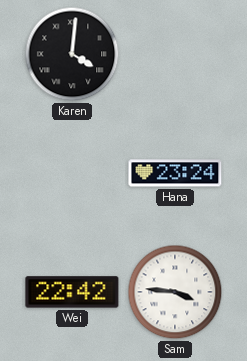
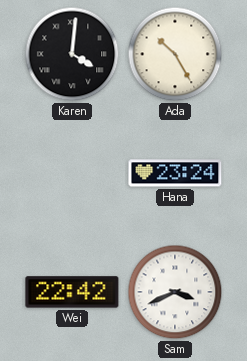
Ada: none -> 10:25 (175, 54)
Sam: 3:46 -> 3:41 (175, 292)
